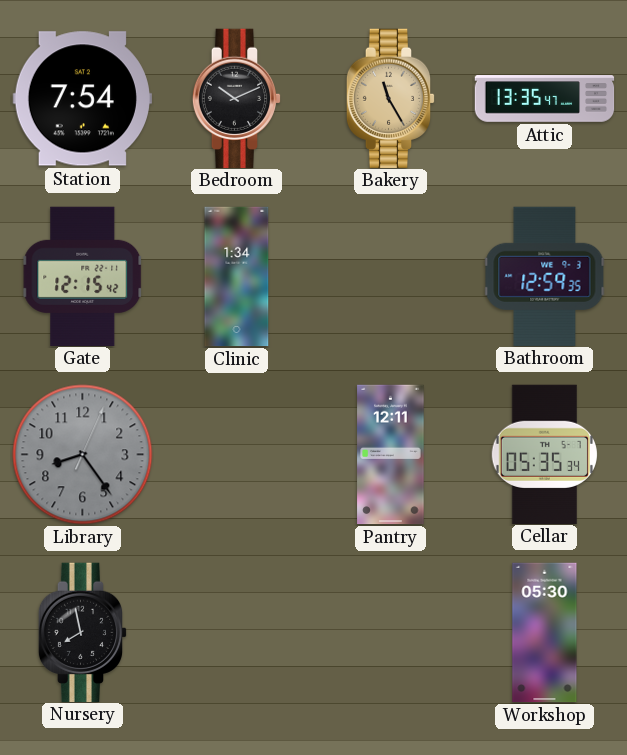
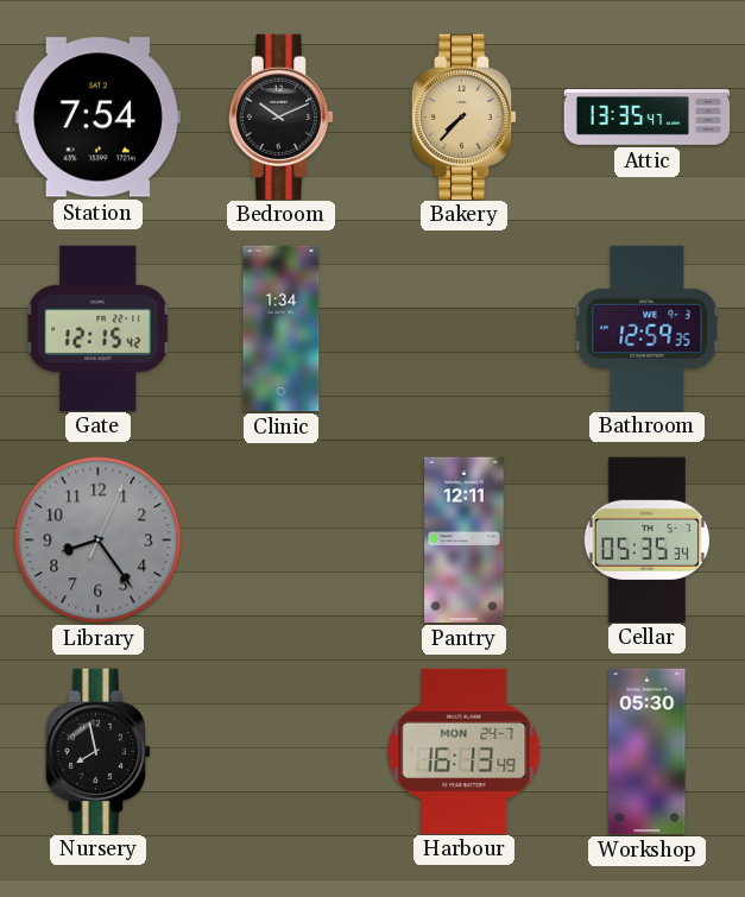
Bakery: 11:25 -> 7:37 (465, 116)
Harbour: none -> 16:13 (465, 751)
